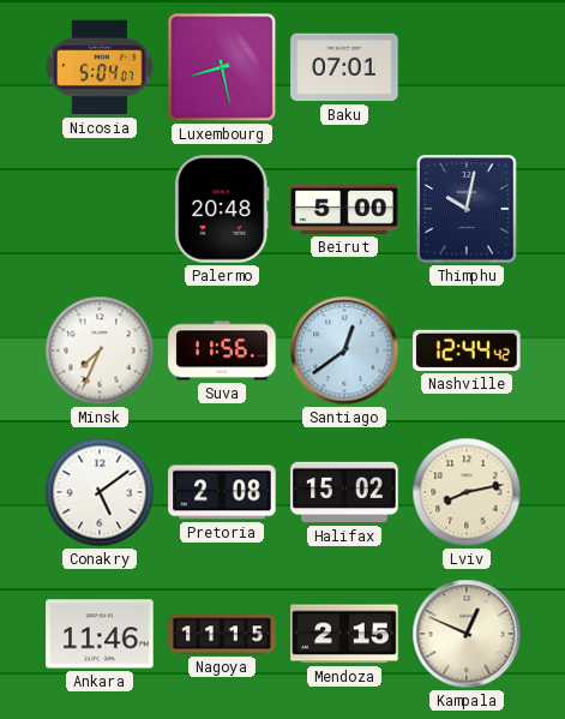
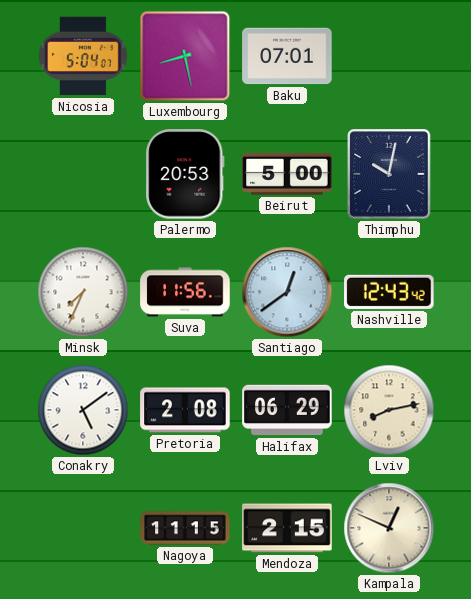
Palermo: 20:48 -> 20:53 (185, 174)
Nashville: 12:44 -> 12:43 (389, 292)
Halifax: 15:02 -> 06:29 (287, 410)
Ankara: 11:46 -> none (100, 634)
